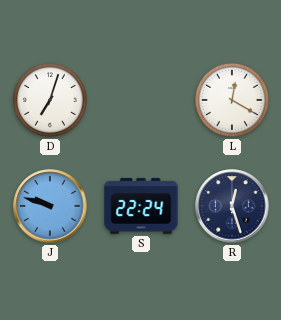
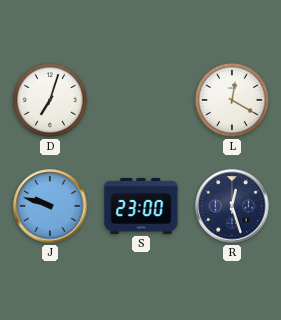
S: 22:24 -> 23:00 (141, 206)
